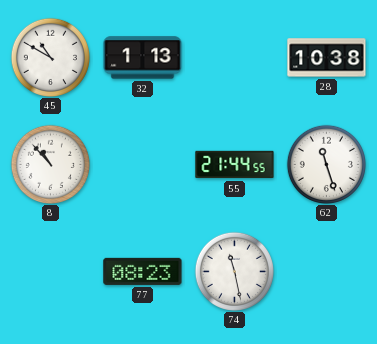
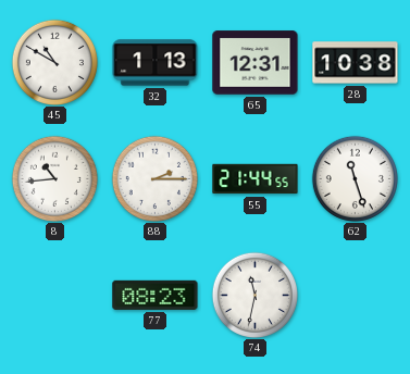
65: none -> 12:31 (256, 63)
8: 10:53 -> 10:44 (54, 178)
88: none -> 2:15 (154, 178)
74: 11:28 -> 11:32 (254, 295)
